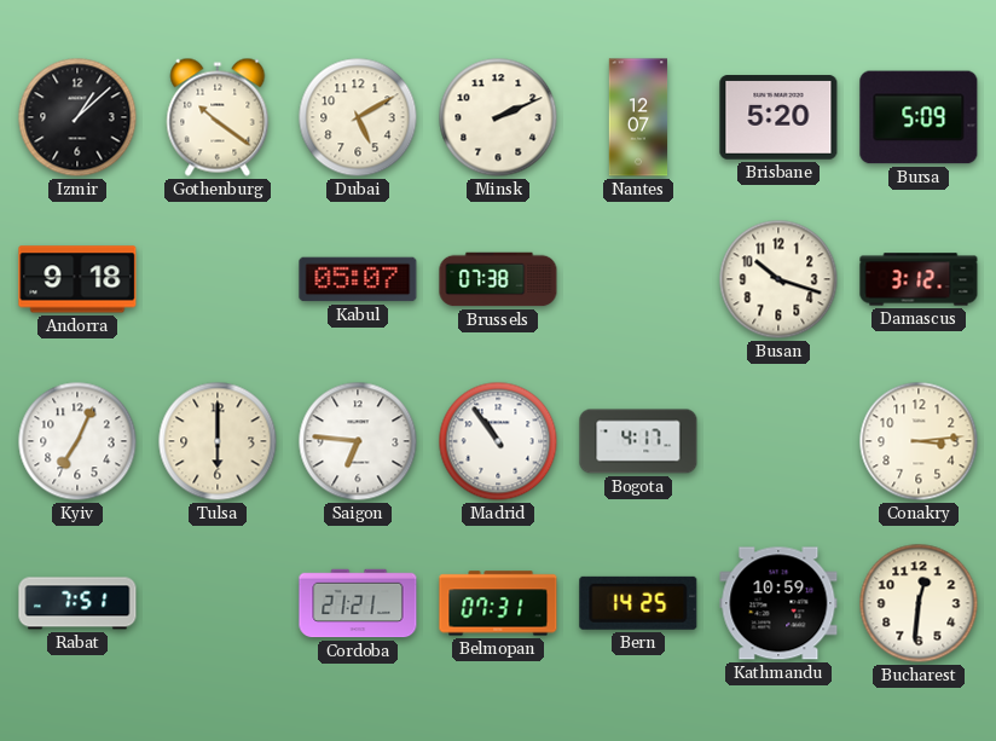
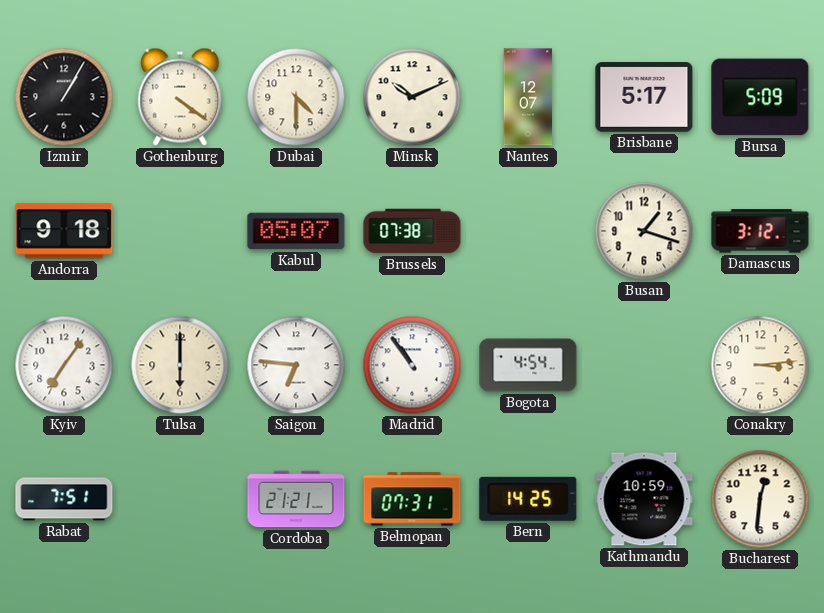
Izmir: 1:08 -> 1:05 (64, 97)
Gothenburg: 10:21 -> 4:21 (180, 97)
Dubai: 5:10 -> 4:30 (296, 97)
Minsk: 2:11 -> 10:11 (412, 97)
Brisbane: 5:20 -> 5:17 (644, 97)
Busan: 10:18 -> 1:18 (644, 231)
Kyiv: 7:04 -> 7:06 (64, 365)
Bogota: 4:17 -> 4:54 (528, 365)
